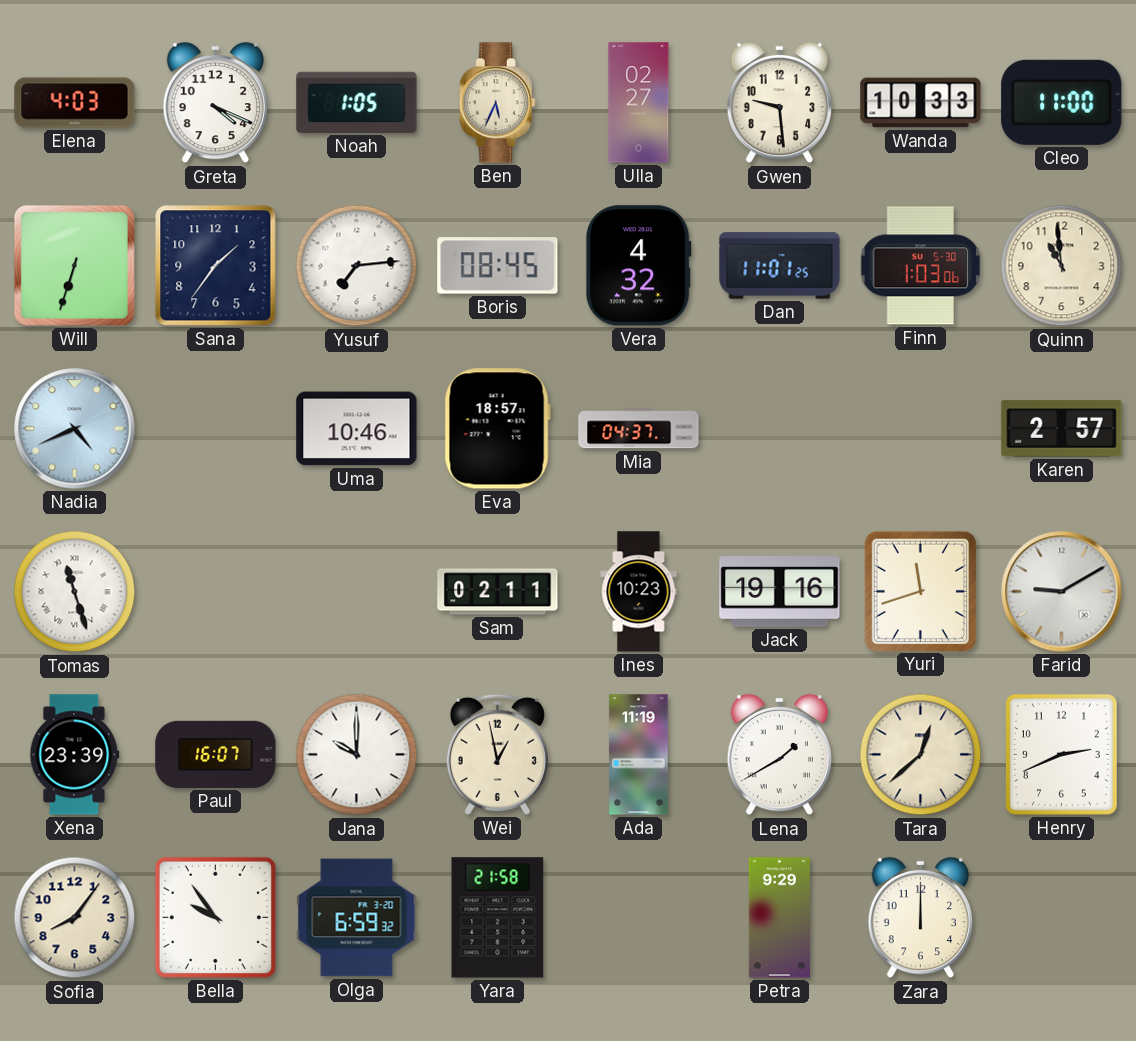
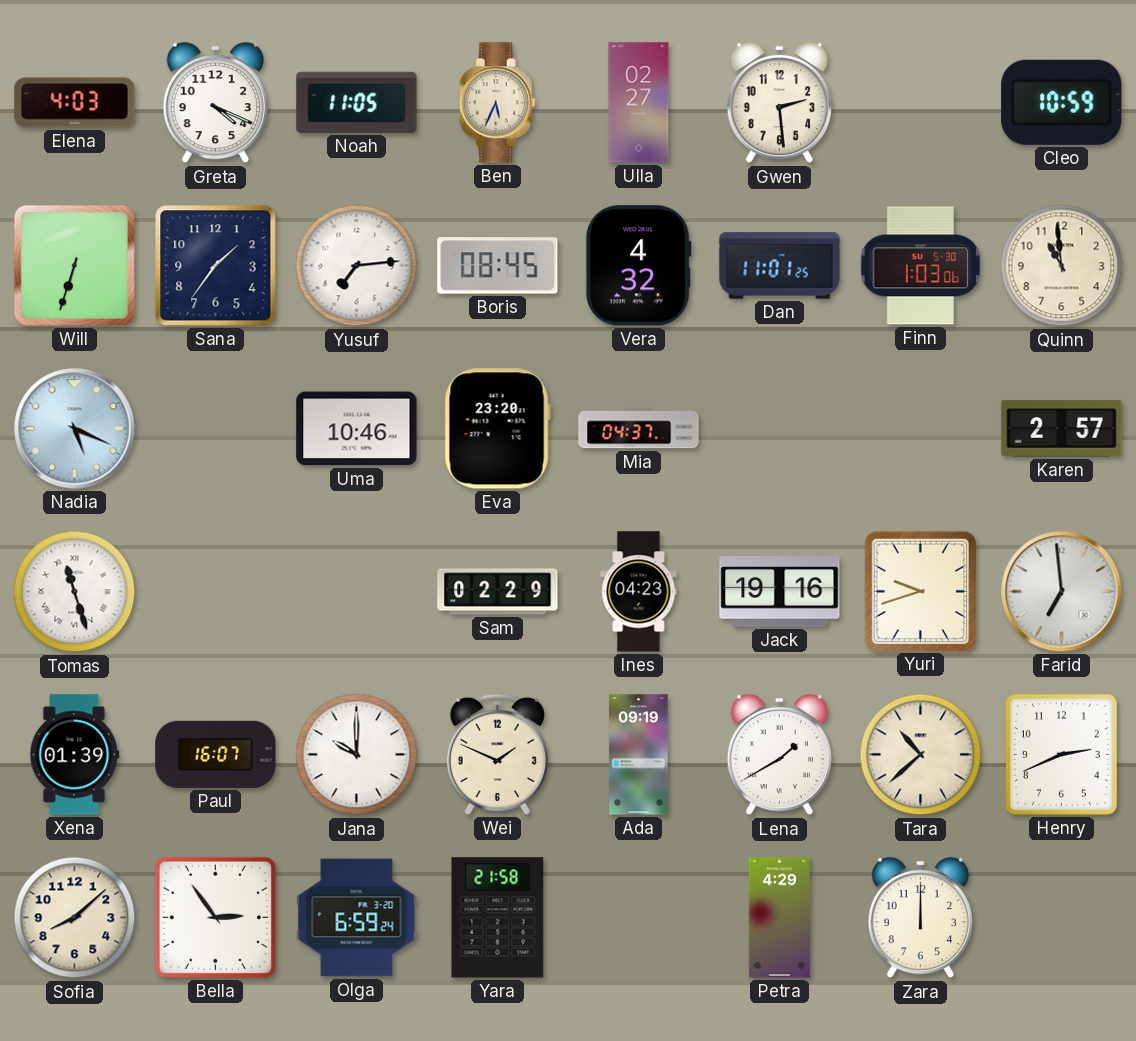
Noah: 1:05 -> 11:05 (357, 102)
Gwen: 9:29 -> 2:29 (780, 103)
Wanda: 10:33 -> none (921, 103)
Cleo: 11:00 -> 10:59 (1062, 102)
Nadia: 4:41 -> 5:19 (75, 429)
Eva: 18:57 -> 23:20 (497, 429)
Sam: 02:11 -> 02:29 (498, 592)
Ines: 10:23 -> 04:23 (639, 592)
Yuri: 11:42 -> 9:42 (920, 591)
Farid: 9:10 -> 6:59 (1062, 592)
Xena: 23:39 -> 01:39 (75, 755)
Wei: 12:58 -> 1:49 (497, 754)
Ada: 11:19 -> 09:19 (639, 755)
Tara: 12:38 -> 10:38 (921, 755)
Sofia: 8:06 -> 8:08 (75, 918)
Bella: 9:54 -> 2:54 (215, 917)
Olga: 6:59:32 -> 6:59:24 (357, 918)
Petra: 9:29 -> 4:29 (779, 918)
